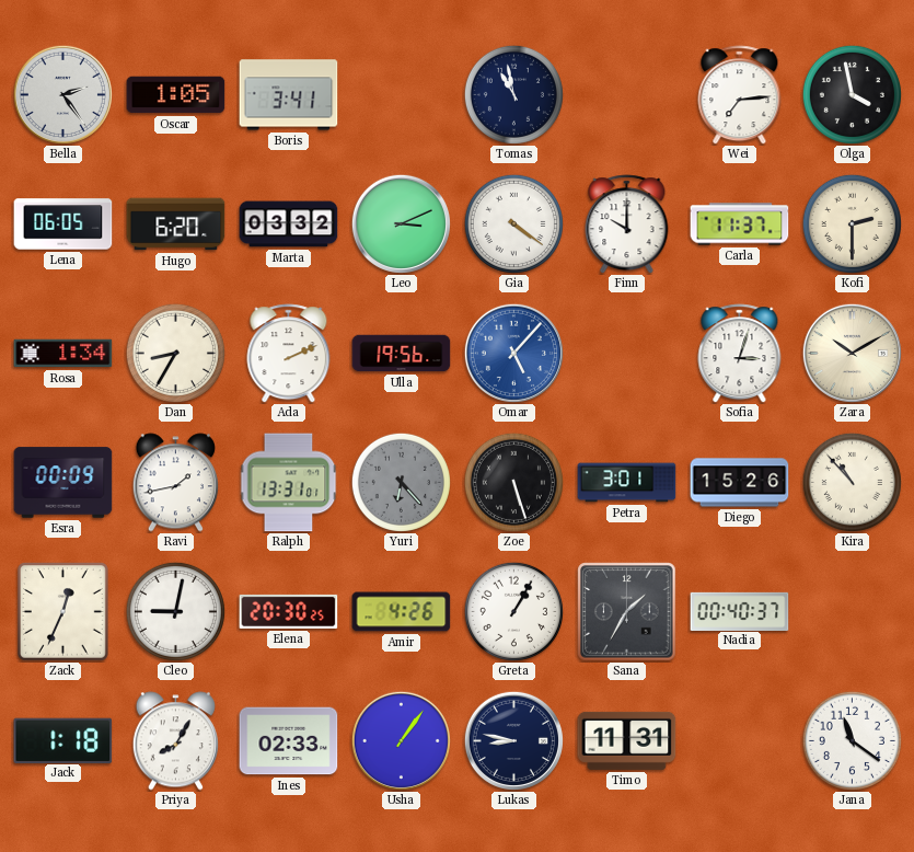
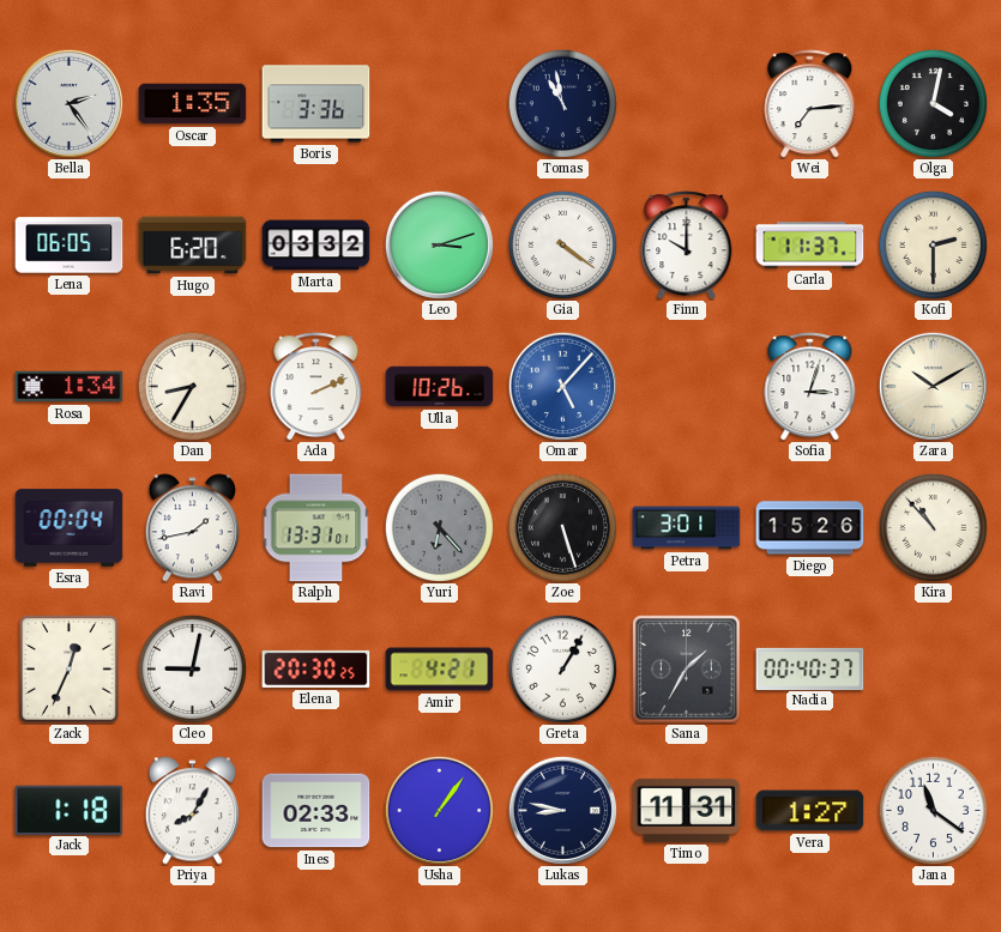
Oscar: 1:05 -> 1:35 (193, 104)
Boris: 3:41 -> 3:36 (316, 104)
Olga: 3:58 -> 4:02 (933, 103)
Leo: 3:11 -> 3:12 (439, 244)
Ulla: 19:56 -> 10:26 (440, 387)
Esra: 00:09 -> 00:04 (70, 528)
Amir: 4:26 -> 4:21 (440, 670)
Vera: none -> 1:27 (810, 811)
